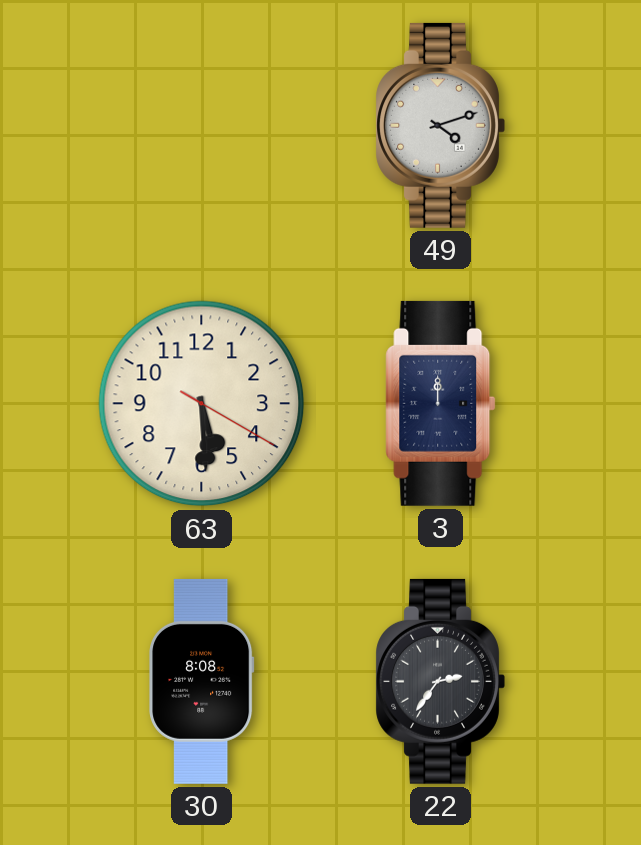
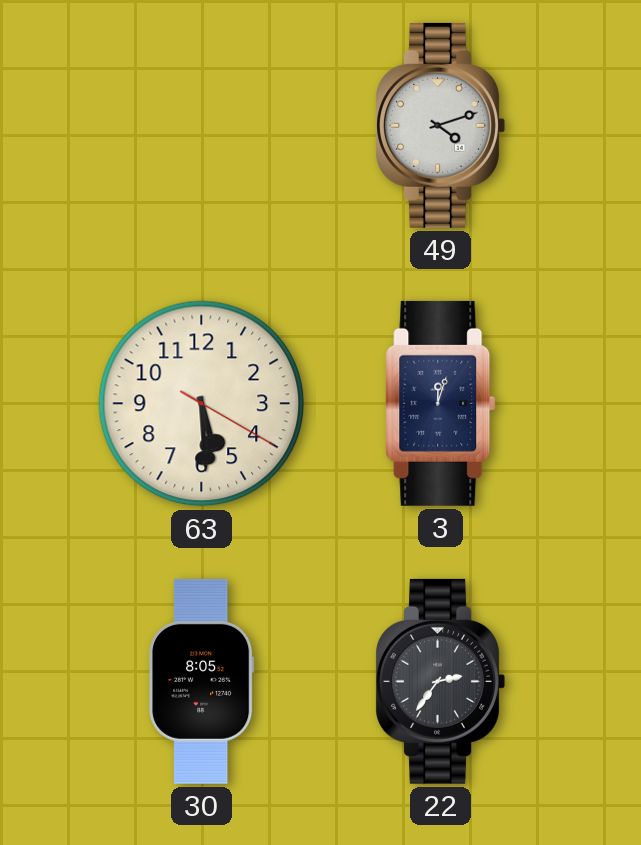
3: 12:00 -> 12:03 (441, 403)
30: 8:08 -> 8:05 (202, 681)
